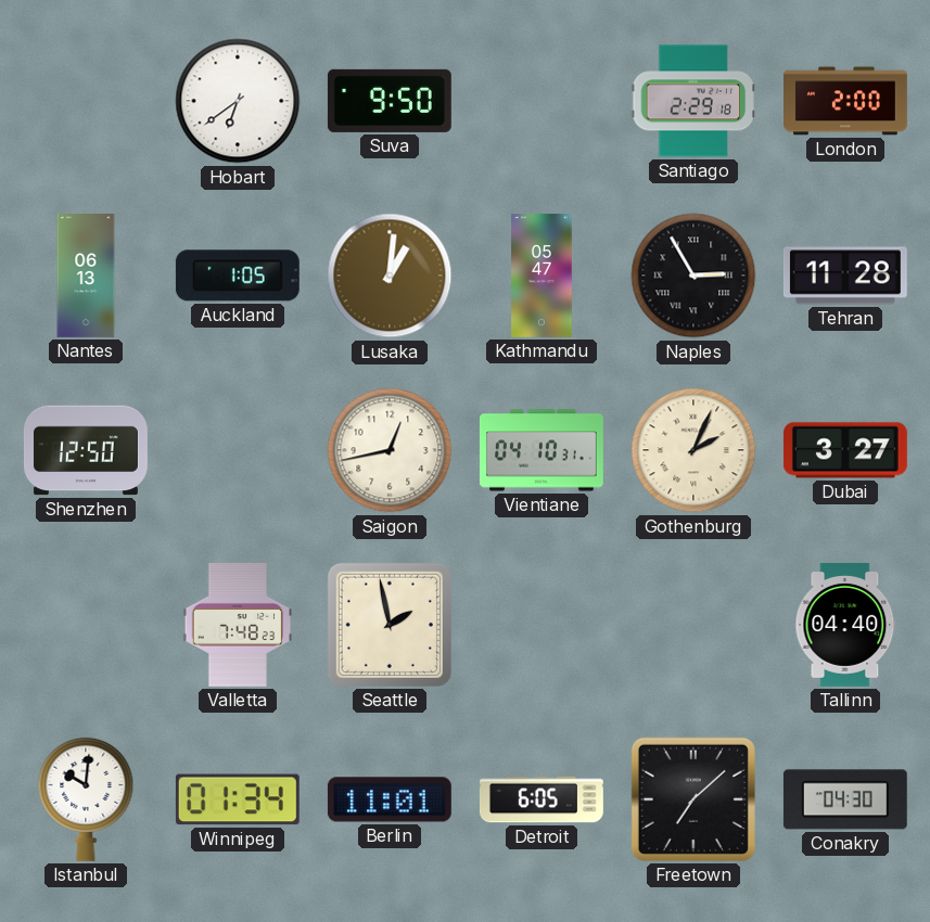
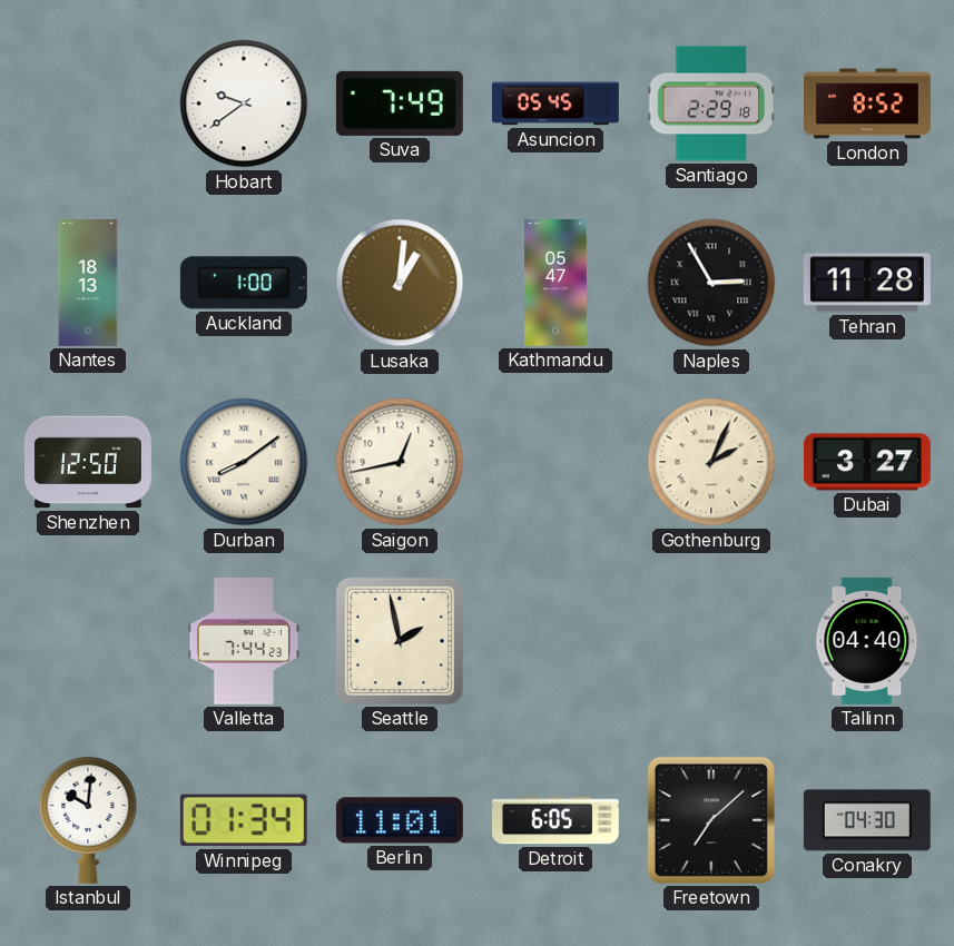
Hobart: 6:39 -> 9:39 (244, 104)
Suva: 9:50 -> 7:49 (400, 104)
Asuncion: none -> 05:45 (555, 104)
London: 2:00 -> 8:52 (868, 104)
Nantes: 06:13 -> 18:13 (88, 284)
Auckland: 1:05 -> 1:00 (244, 283)
Durban: none -> 8:09 (244, 462)
Vientiane: 04:10 -> none (542, 450)
Valletta: 7:48 -> 7:44 (244, 641)
